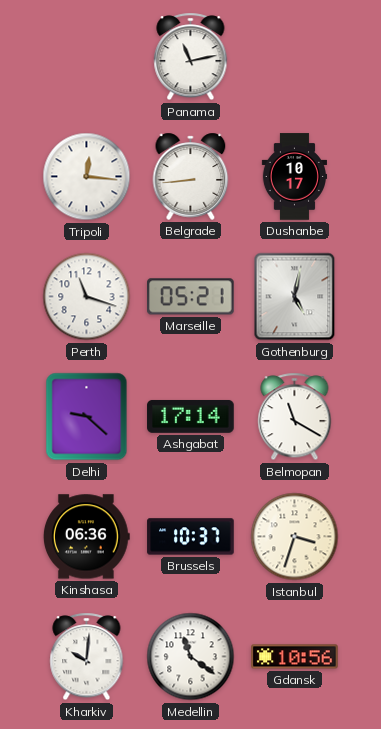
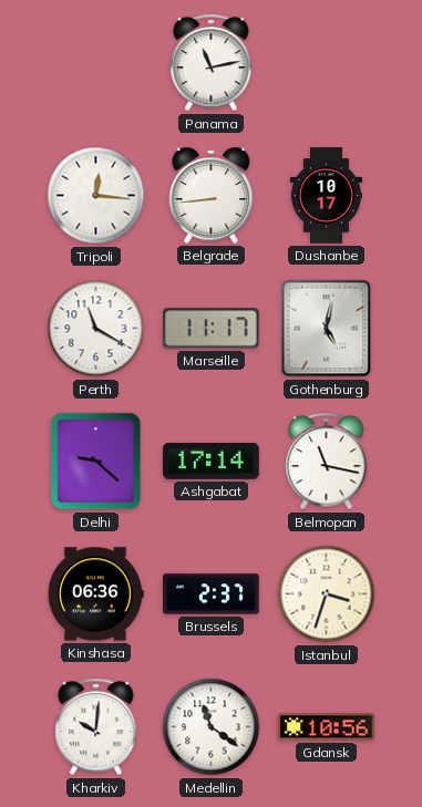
Perth: 11:18 -> 11:20 (96, 329)
Marseille: 05:21 -> 11:17 (212, 329)
Belmopan: 11:20 -> 11:17 (327, 462)
Brussels: 10:37 -> 2:37 (212, 594)
